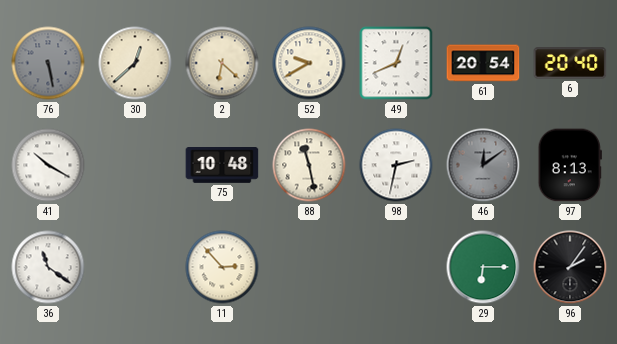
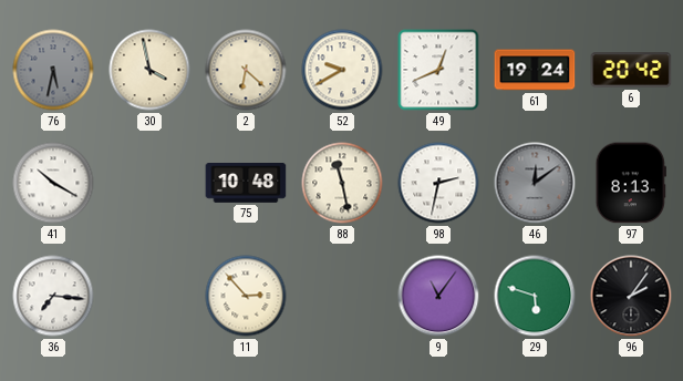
76: 5:28 -> 5:32 (53, 70)
30: 12:38 -> 3:58 (149, 70)
61: 20:54 -> 19:24 (535, 70)
6: 20:40 -> 20:42 (631, 70)
36: 11:21 -> 7:16 (53, 296)
9: none -> 11:06 (438, 296)
29: 6:15 -> 5:48 (535, 296)
